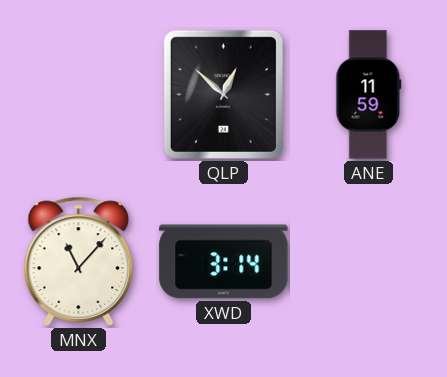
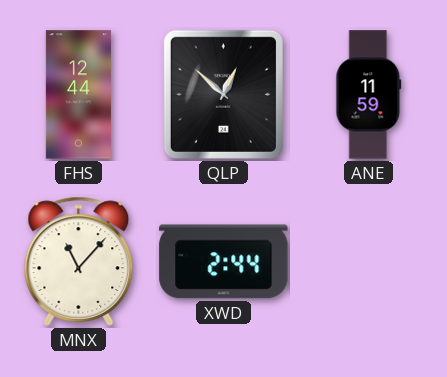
FHS: none -> 12:44 (78, 95)
XWD: 3:14 -> 2:44 (224, 262)
